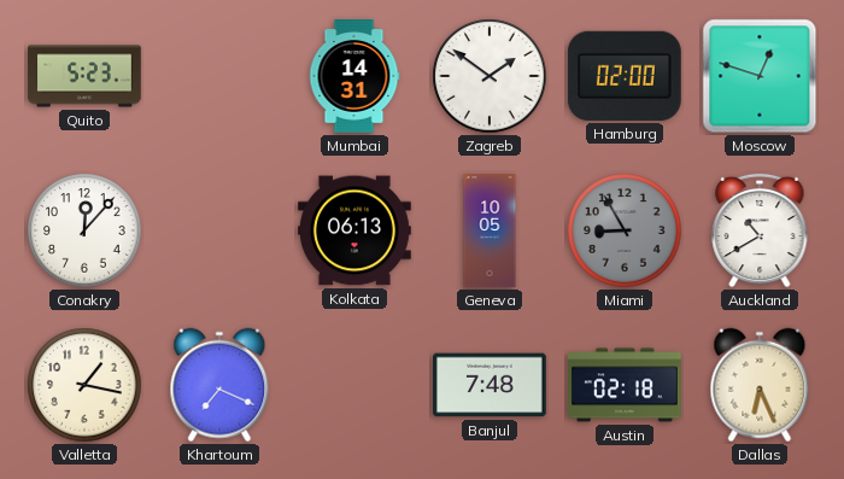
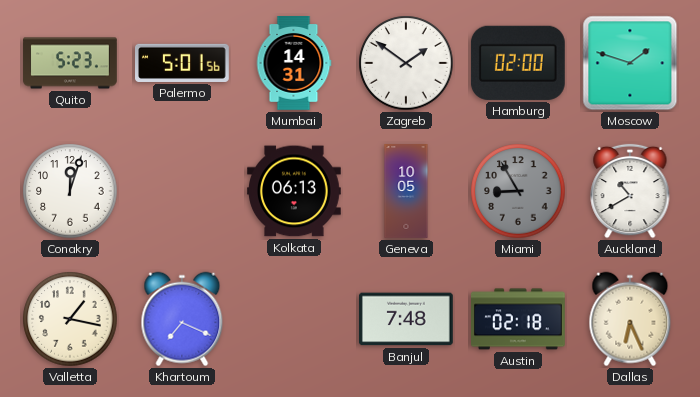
Palermo: none -> 5:01 (183, 63)
Moscow: 12:48 -> 1:48 (630, 63)
Conakry: 12:07 -> 12:03 (70, 191)
